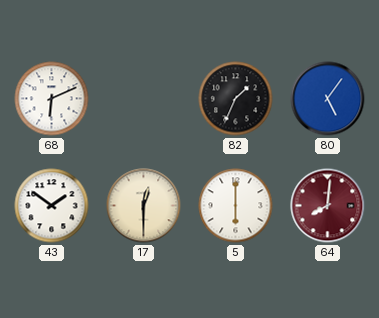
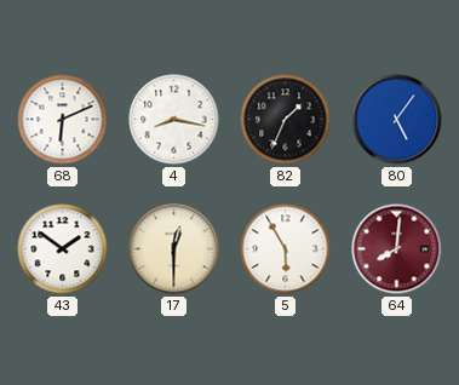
4: none -> 8:17 (174, 120)
5: 6:00 -> 5:55 (286, 249)
